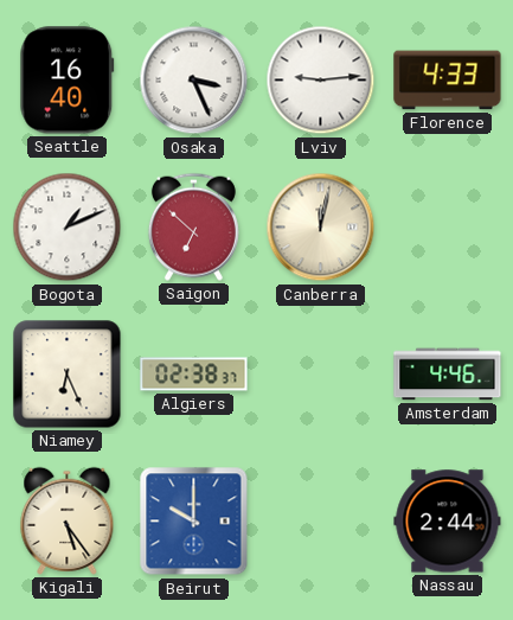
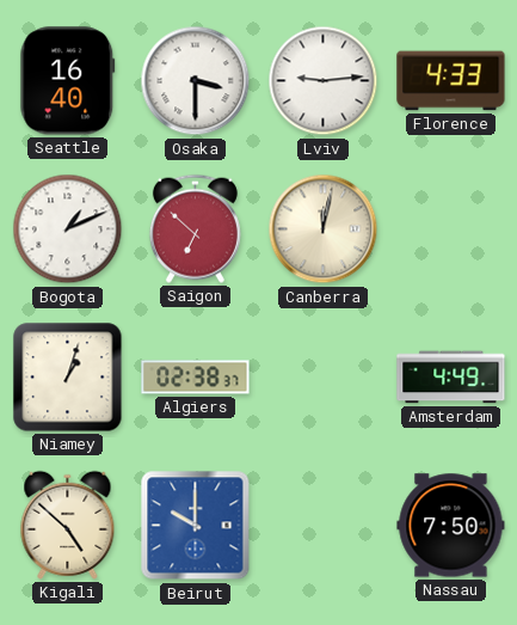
Osaka: 3:26 -> 3:30 (196, 81)
Niamey: 6:26 -> 1:03 (68, 378)
Amsterdam: 4:46 -> 4:49 (451, 378)
Kigali: 5:24 -> 4:52 (68, 525)
Nassau: 2:44 -> 7:50 (451, 526)
